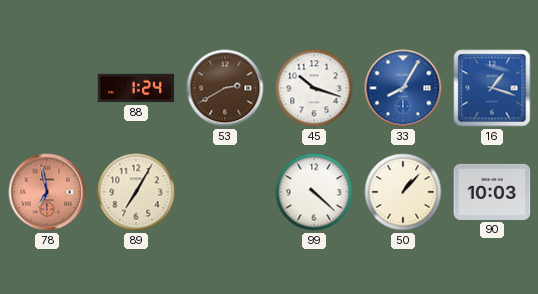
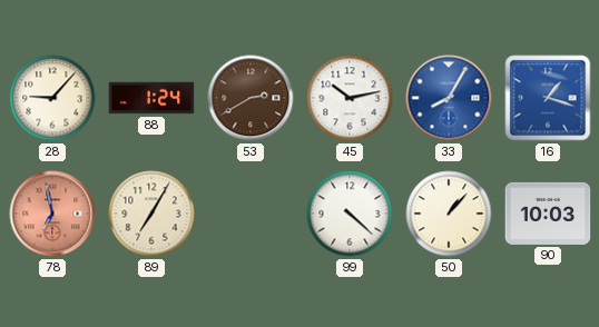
28: none -> 9:07 (52, 98)
45: 10:18 -> 10:13 (350, 98)
